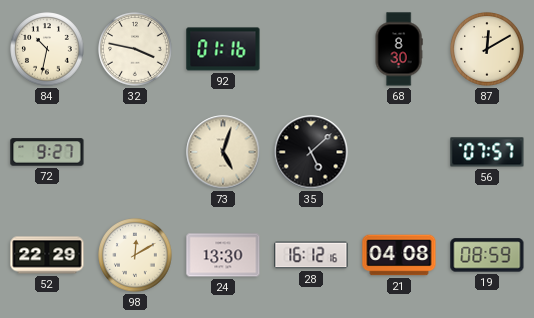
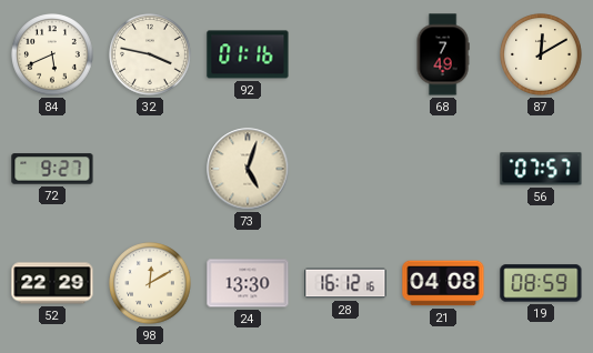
84: 10:32 -> 5:41 (52, 54)
68: 8:30 -> 7:49 (443, 54)
35: 5:08 -> none (311, 152)
